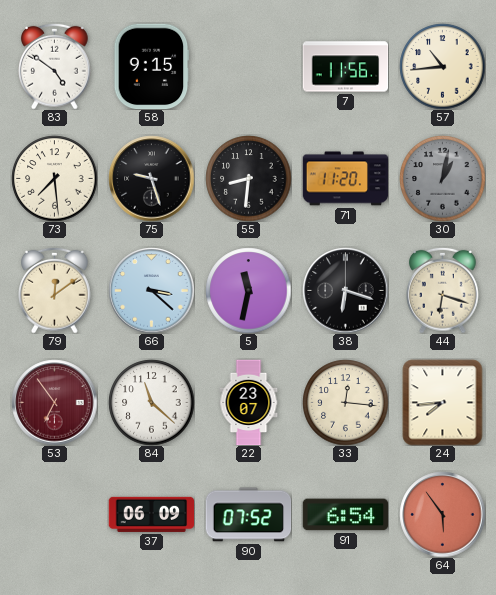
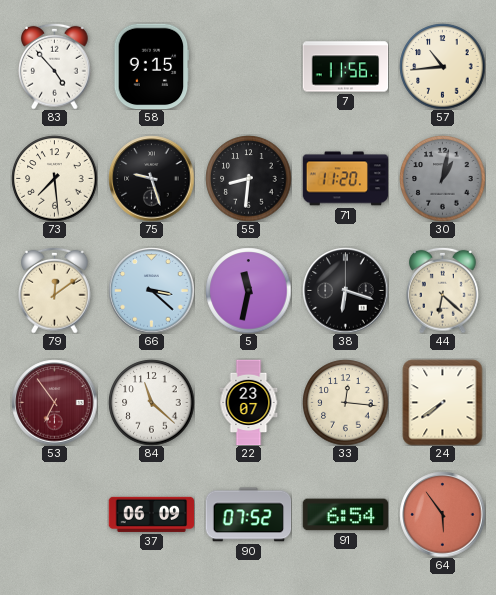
83: 4:51 -> 4:53 (55, 66)
44: 6:18 -> 6:22 (443, 290)
24: 7:44 -> 7:39 (443, 402)
